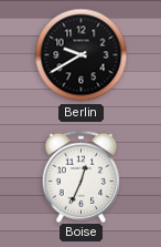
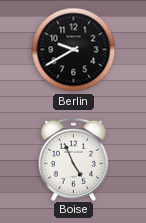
Boise: 12:34 -> 4:56 (74, 159)
